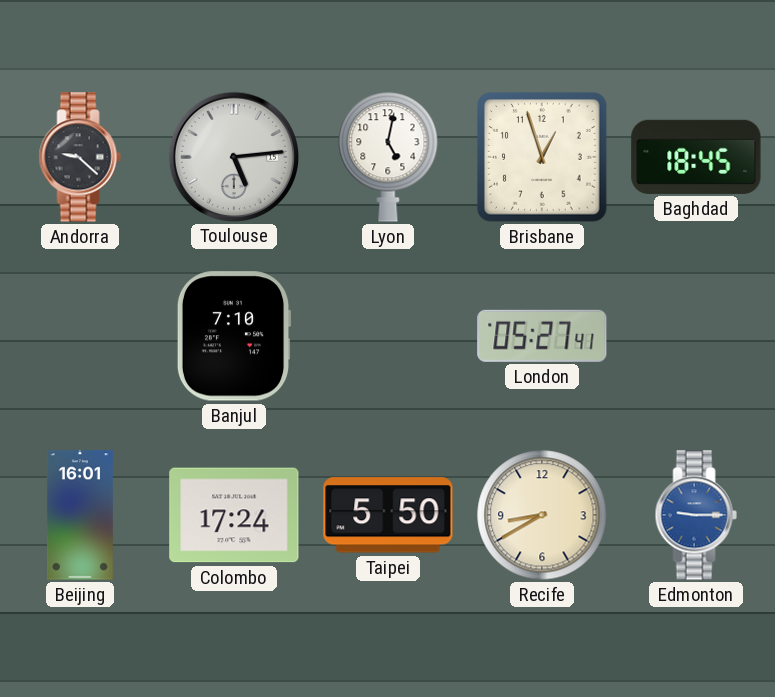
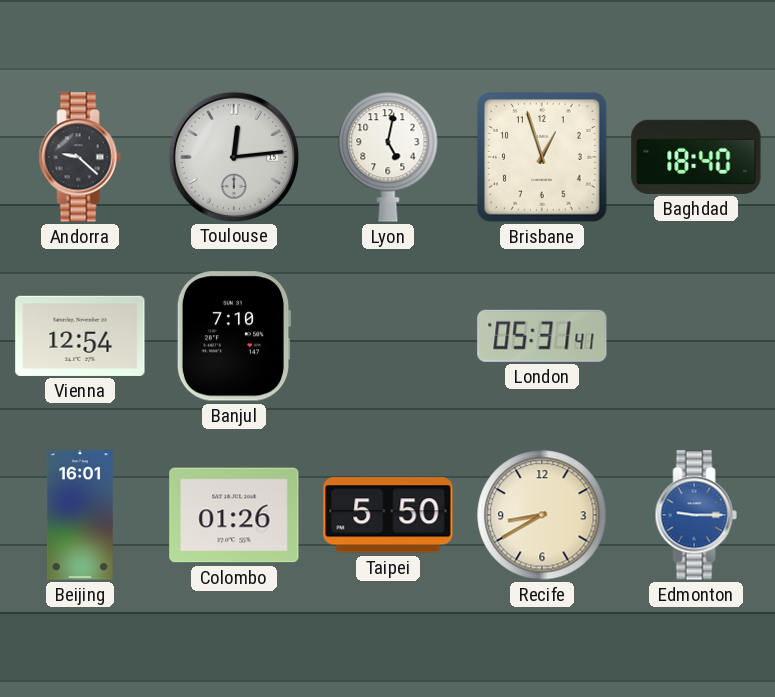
Toulouse: 5:14 -> 12:14 (233, 156)
Baghdad: 18:45 -> 18:40 (696, 157)
Vienna: none -> 12:54 (80, 336)
London: 05:27 -> 05:31 (542, 336)
Colombo: 17:24 -> 01:26 (234, 515)
